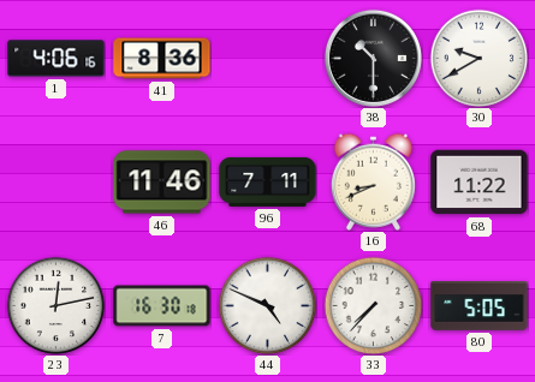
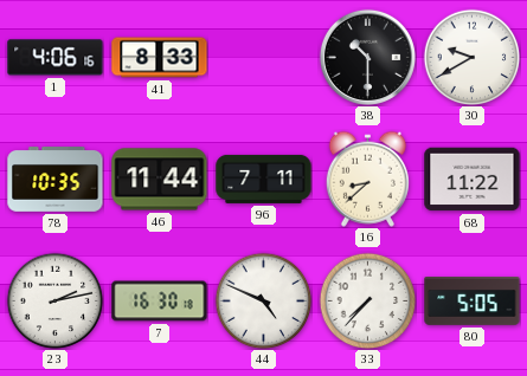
41: 8:36 -> 8:33 (160, 58)
78: none -> 10:35 (56, 180)
46: 11:46 -> 11:44 (160, 180)
16: 8:41 -> 8:38 (367, 179)
23: 12:13 -> 2:13 (54, 300)
